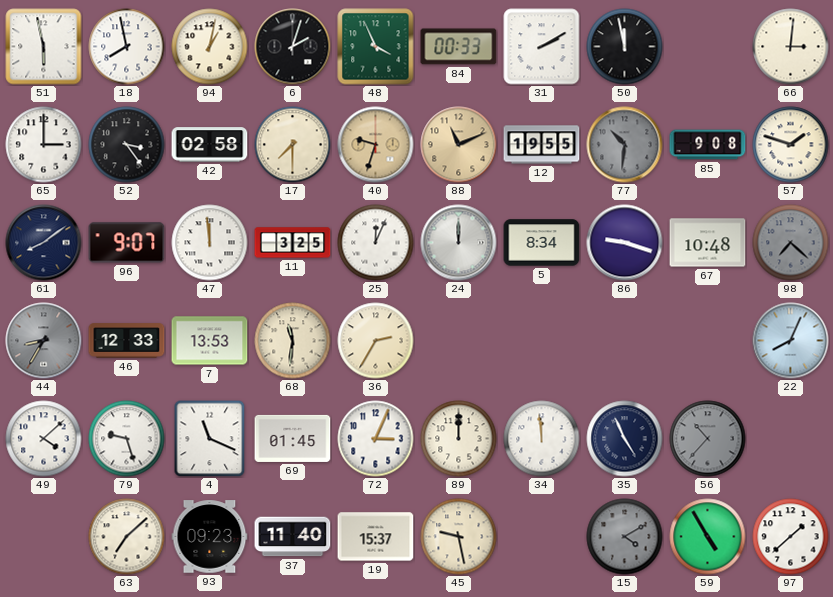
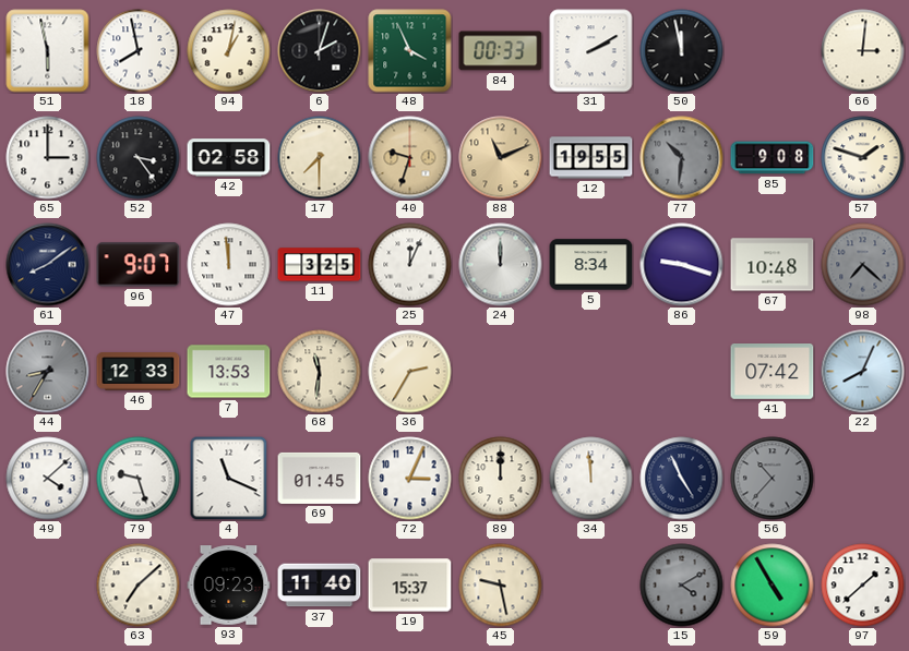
41: none -> 07:42 (773, 372)
